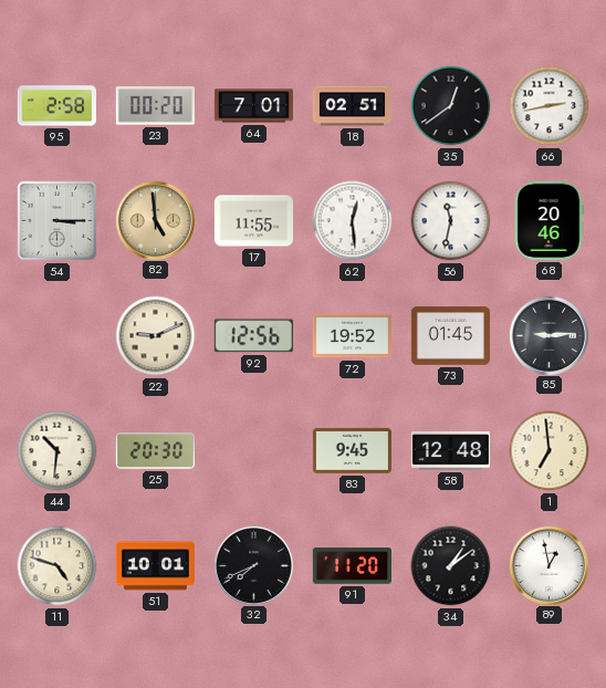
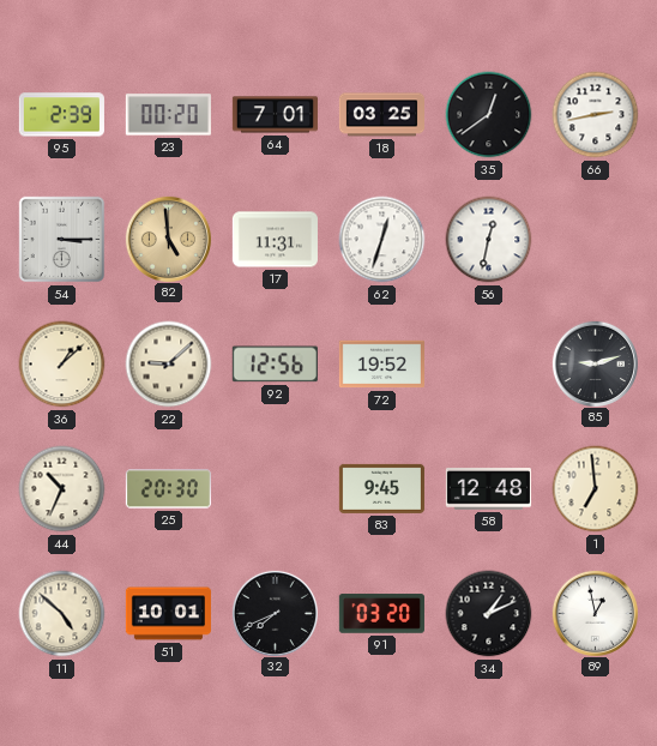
95: 2:58 -> 2:39 (61, 115)
18: 02:51 -> 03:25 (381, 115)
17: 11:55 -> 11:31 (275, 240)
62: 12:29 -> 12:33 (382, 240)
56: 11:32 -> 12:32 (489, 240)
68: 20:46 -> none (548, 220)
36: none -> 1:08 (62, 365)
22: 9:11 -> 9:08 (169, 365)
73: 01:45 -> none (450, 336)
85: 9:14 -> 9:12 (595, 363)
44: 10:31 -> 10:34 (62, 489)
11: 4:48 -> 4:52 (62, 614)
91: 11:20 -> 03:20 (381, 614)
34: 1:09 -> 1:11 (489, 614)
